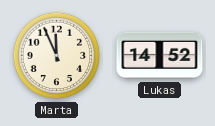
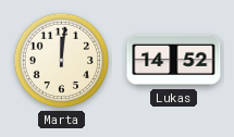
Marta: 11:56 -> 12:01 (62, 61)
